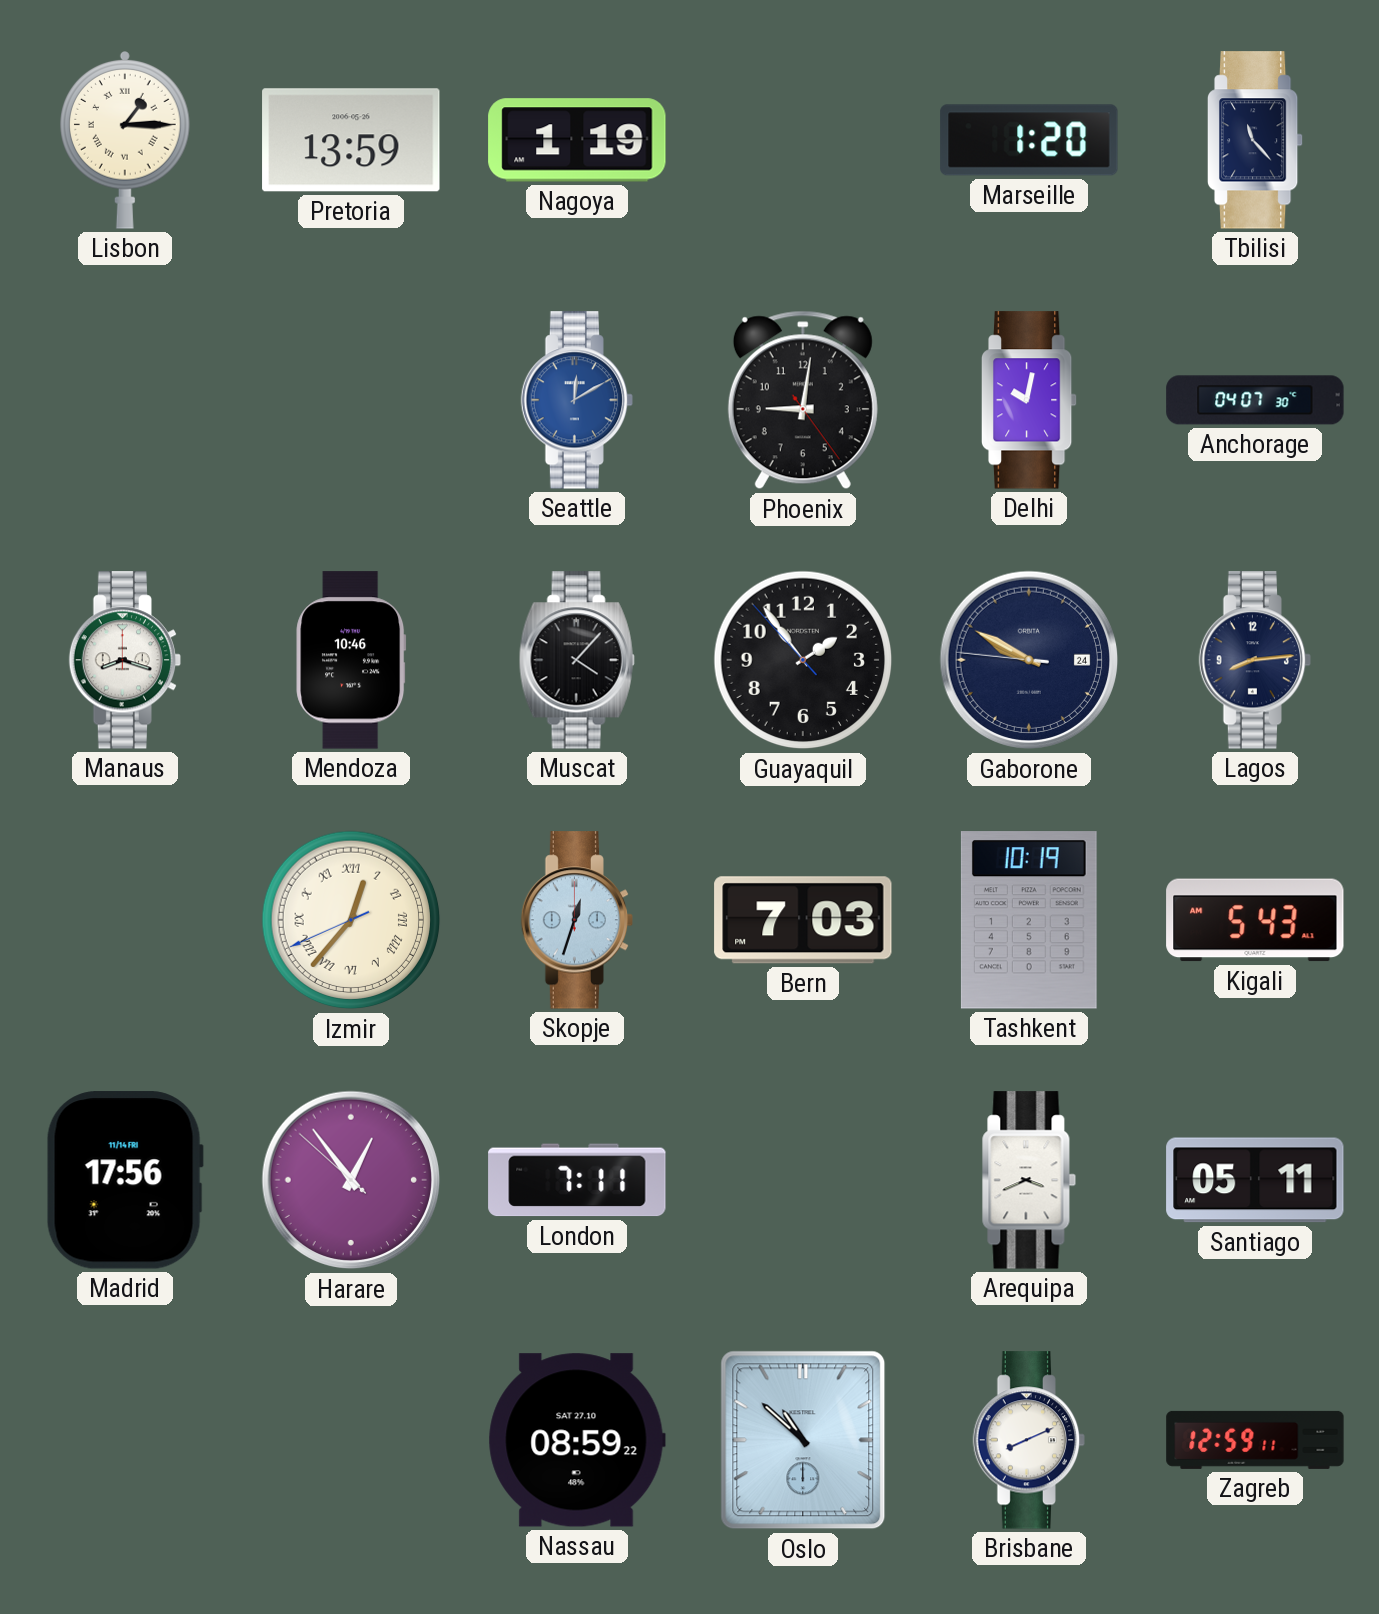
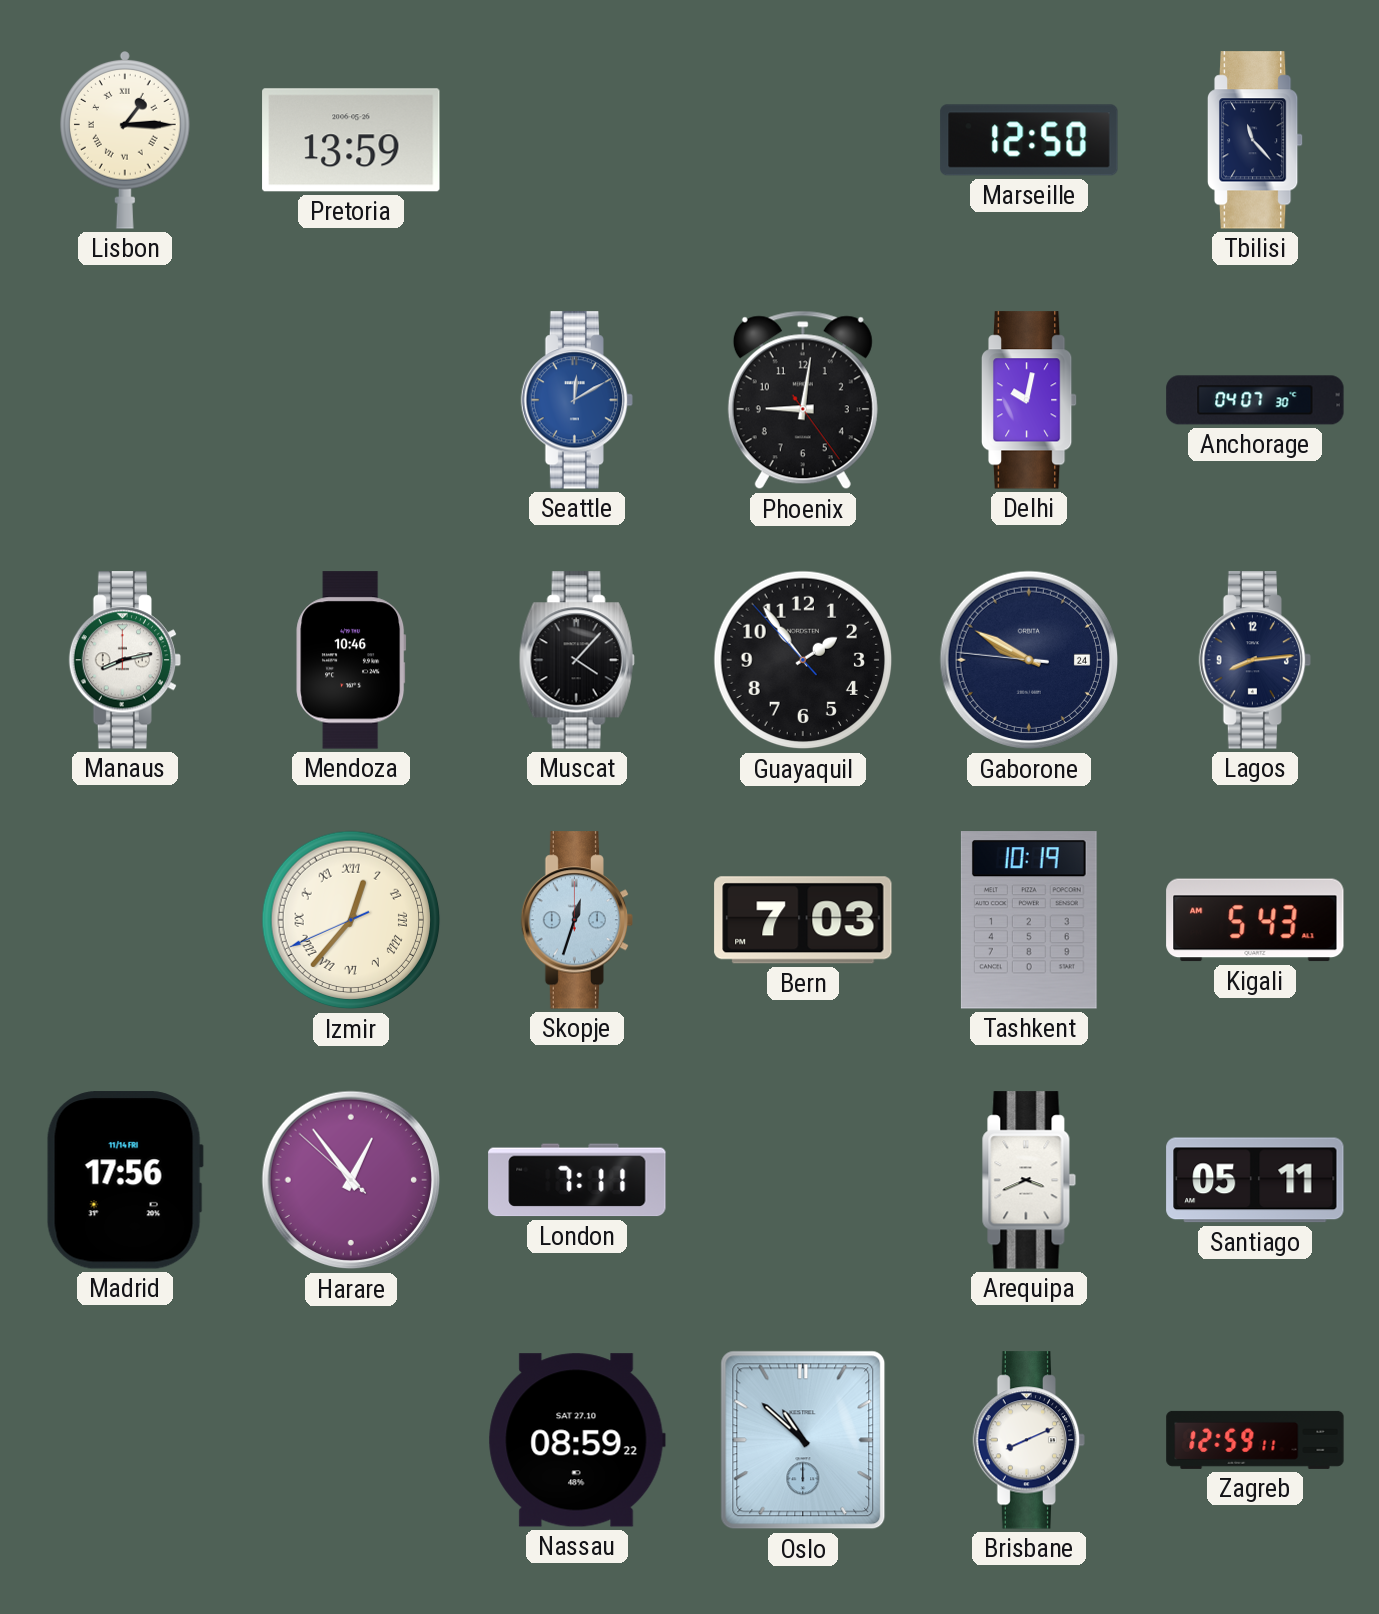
Nagoya: 1:19 -> none (577, 140)
Marseille: 1:20 -> 12:50 (1029, 140)
Manaus: 8:18 -> 8:13 (125, 660)
